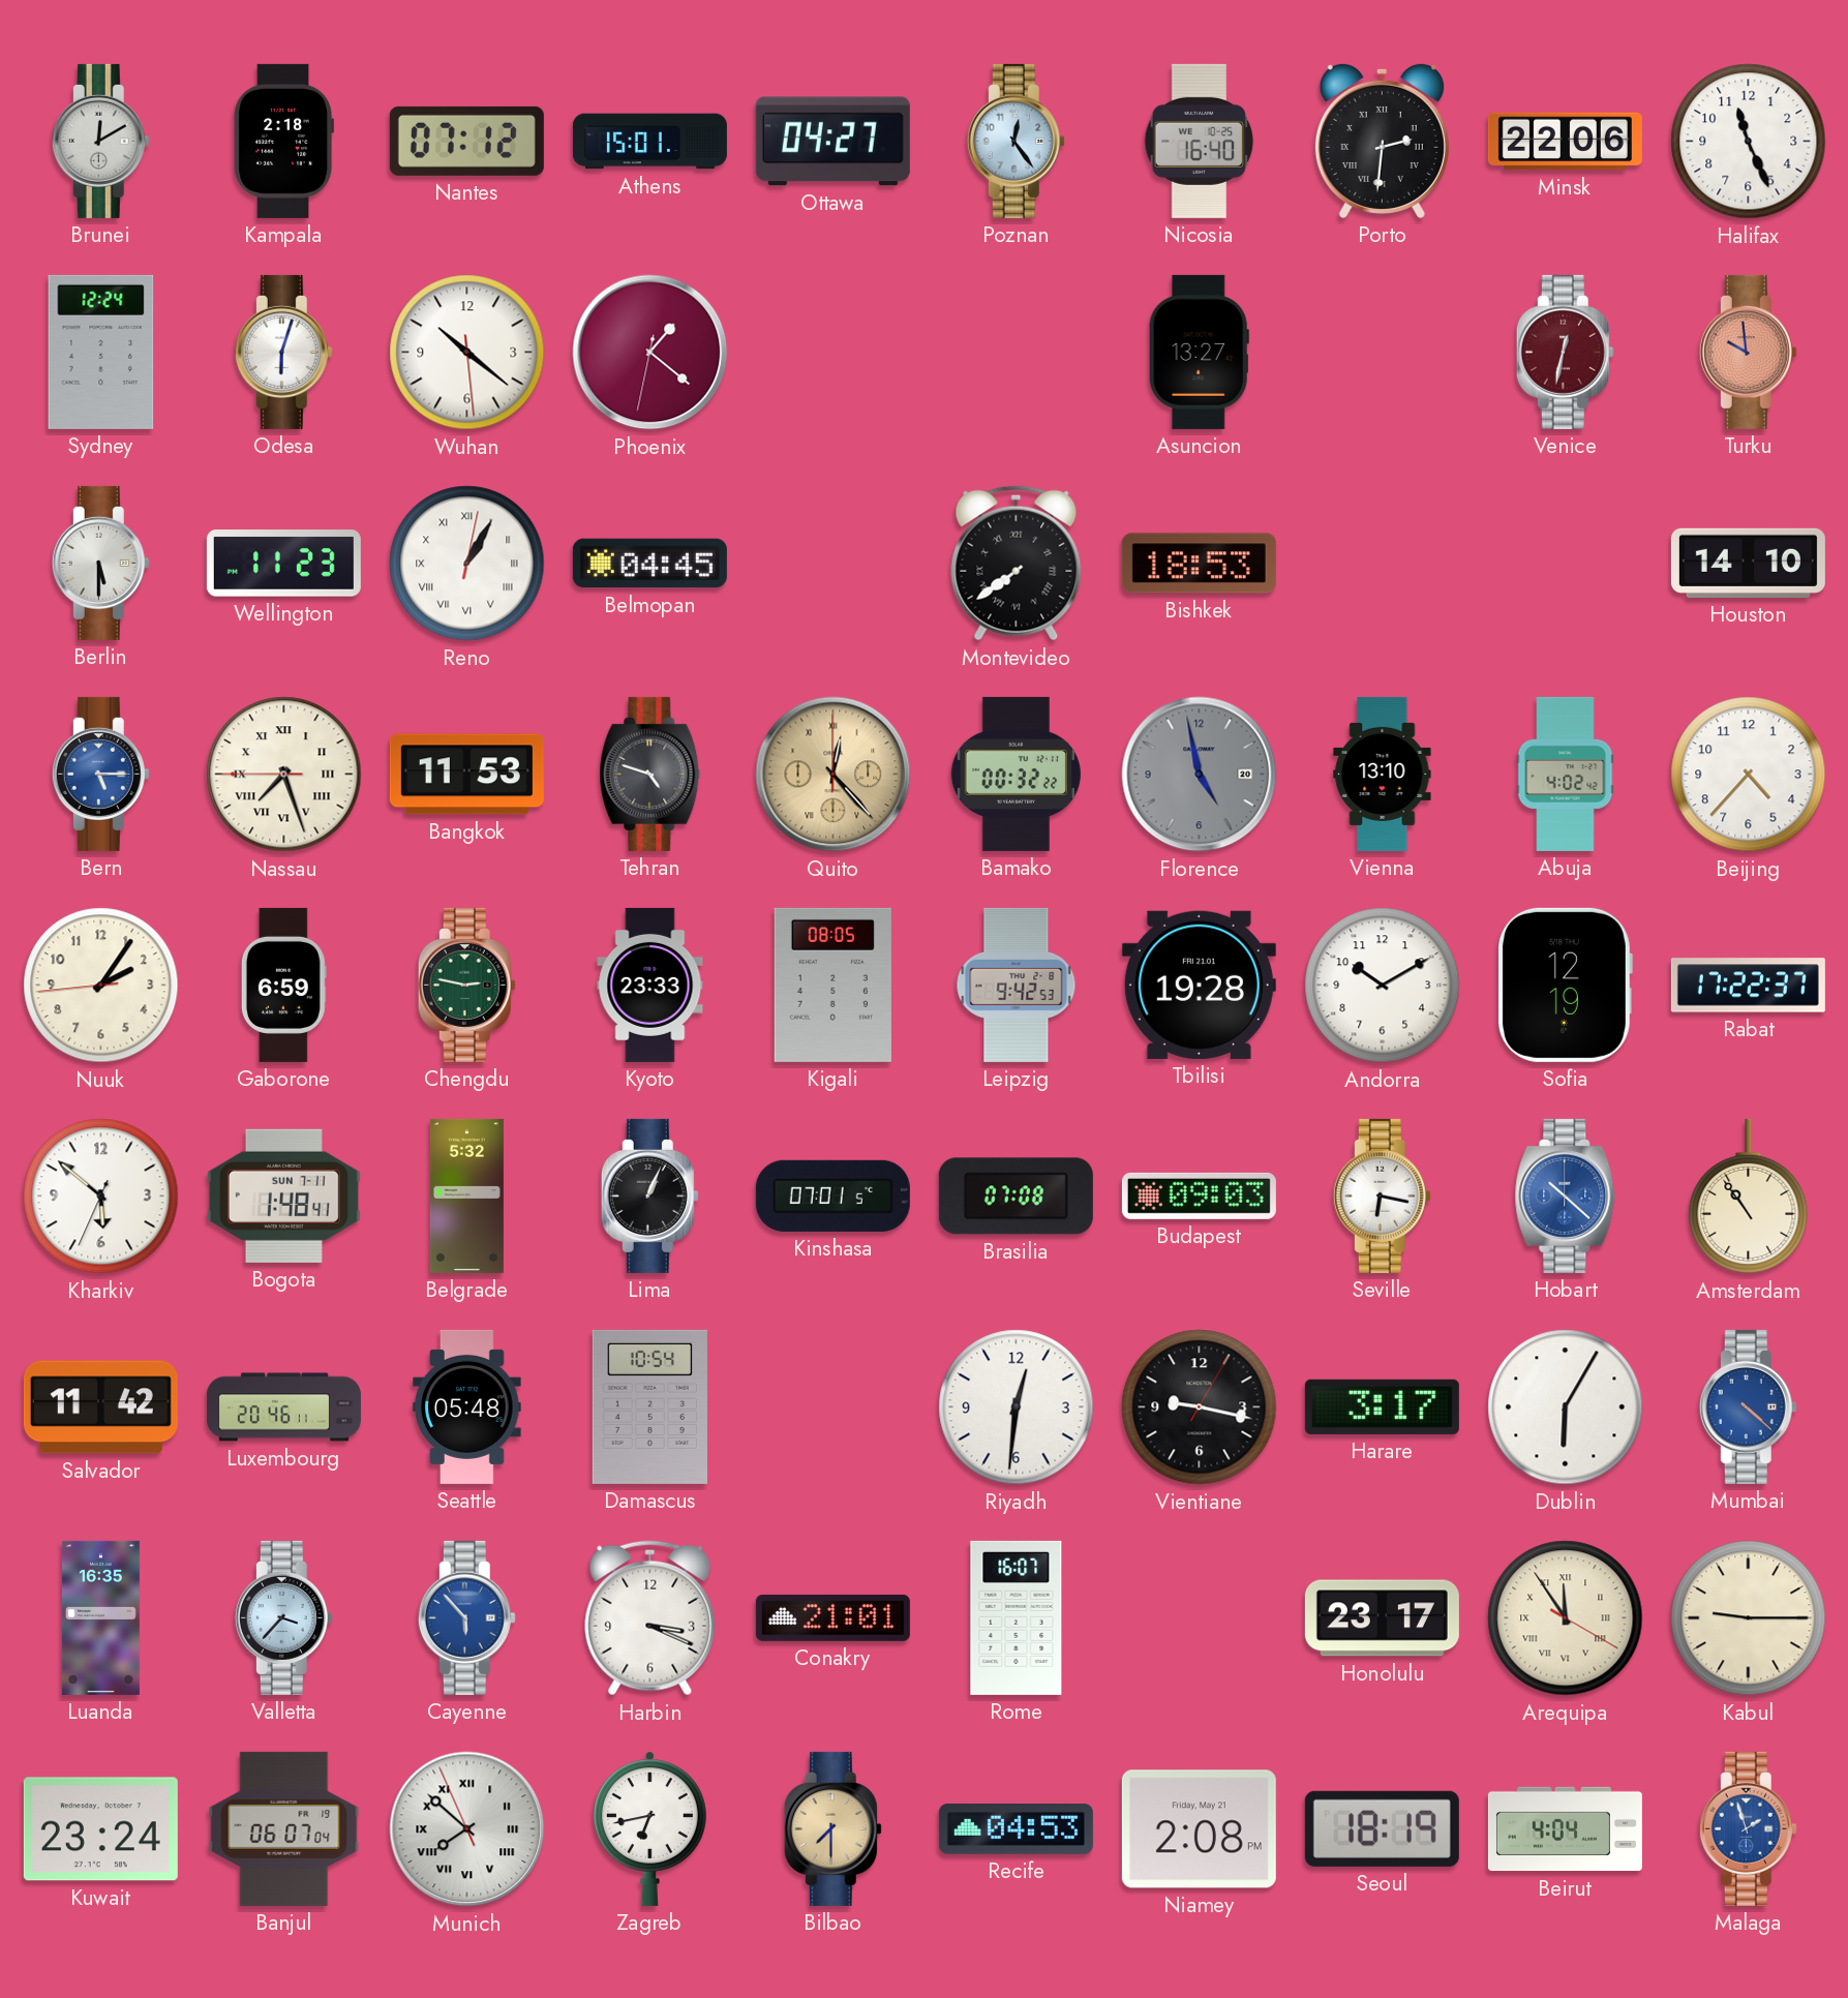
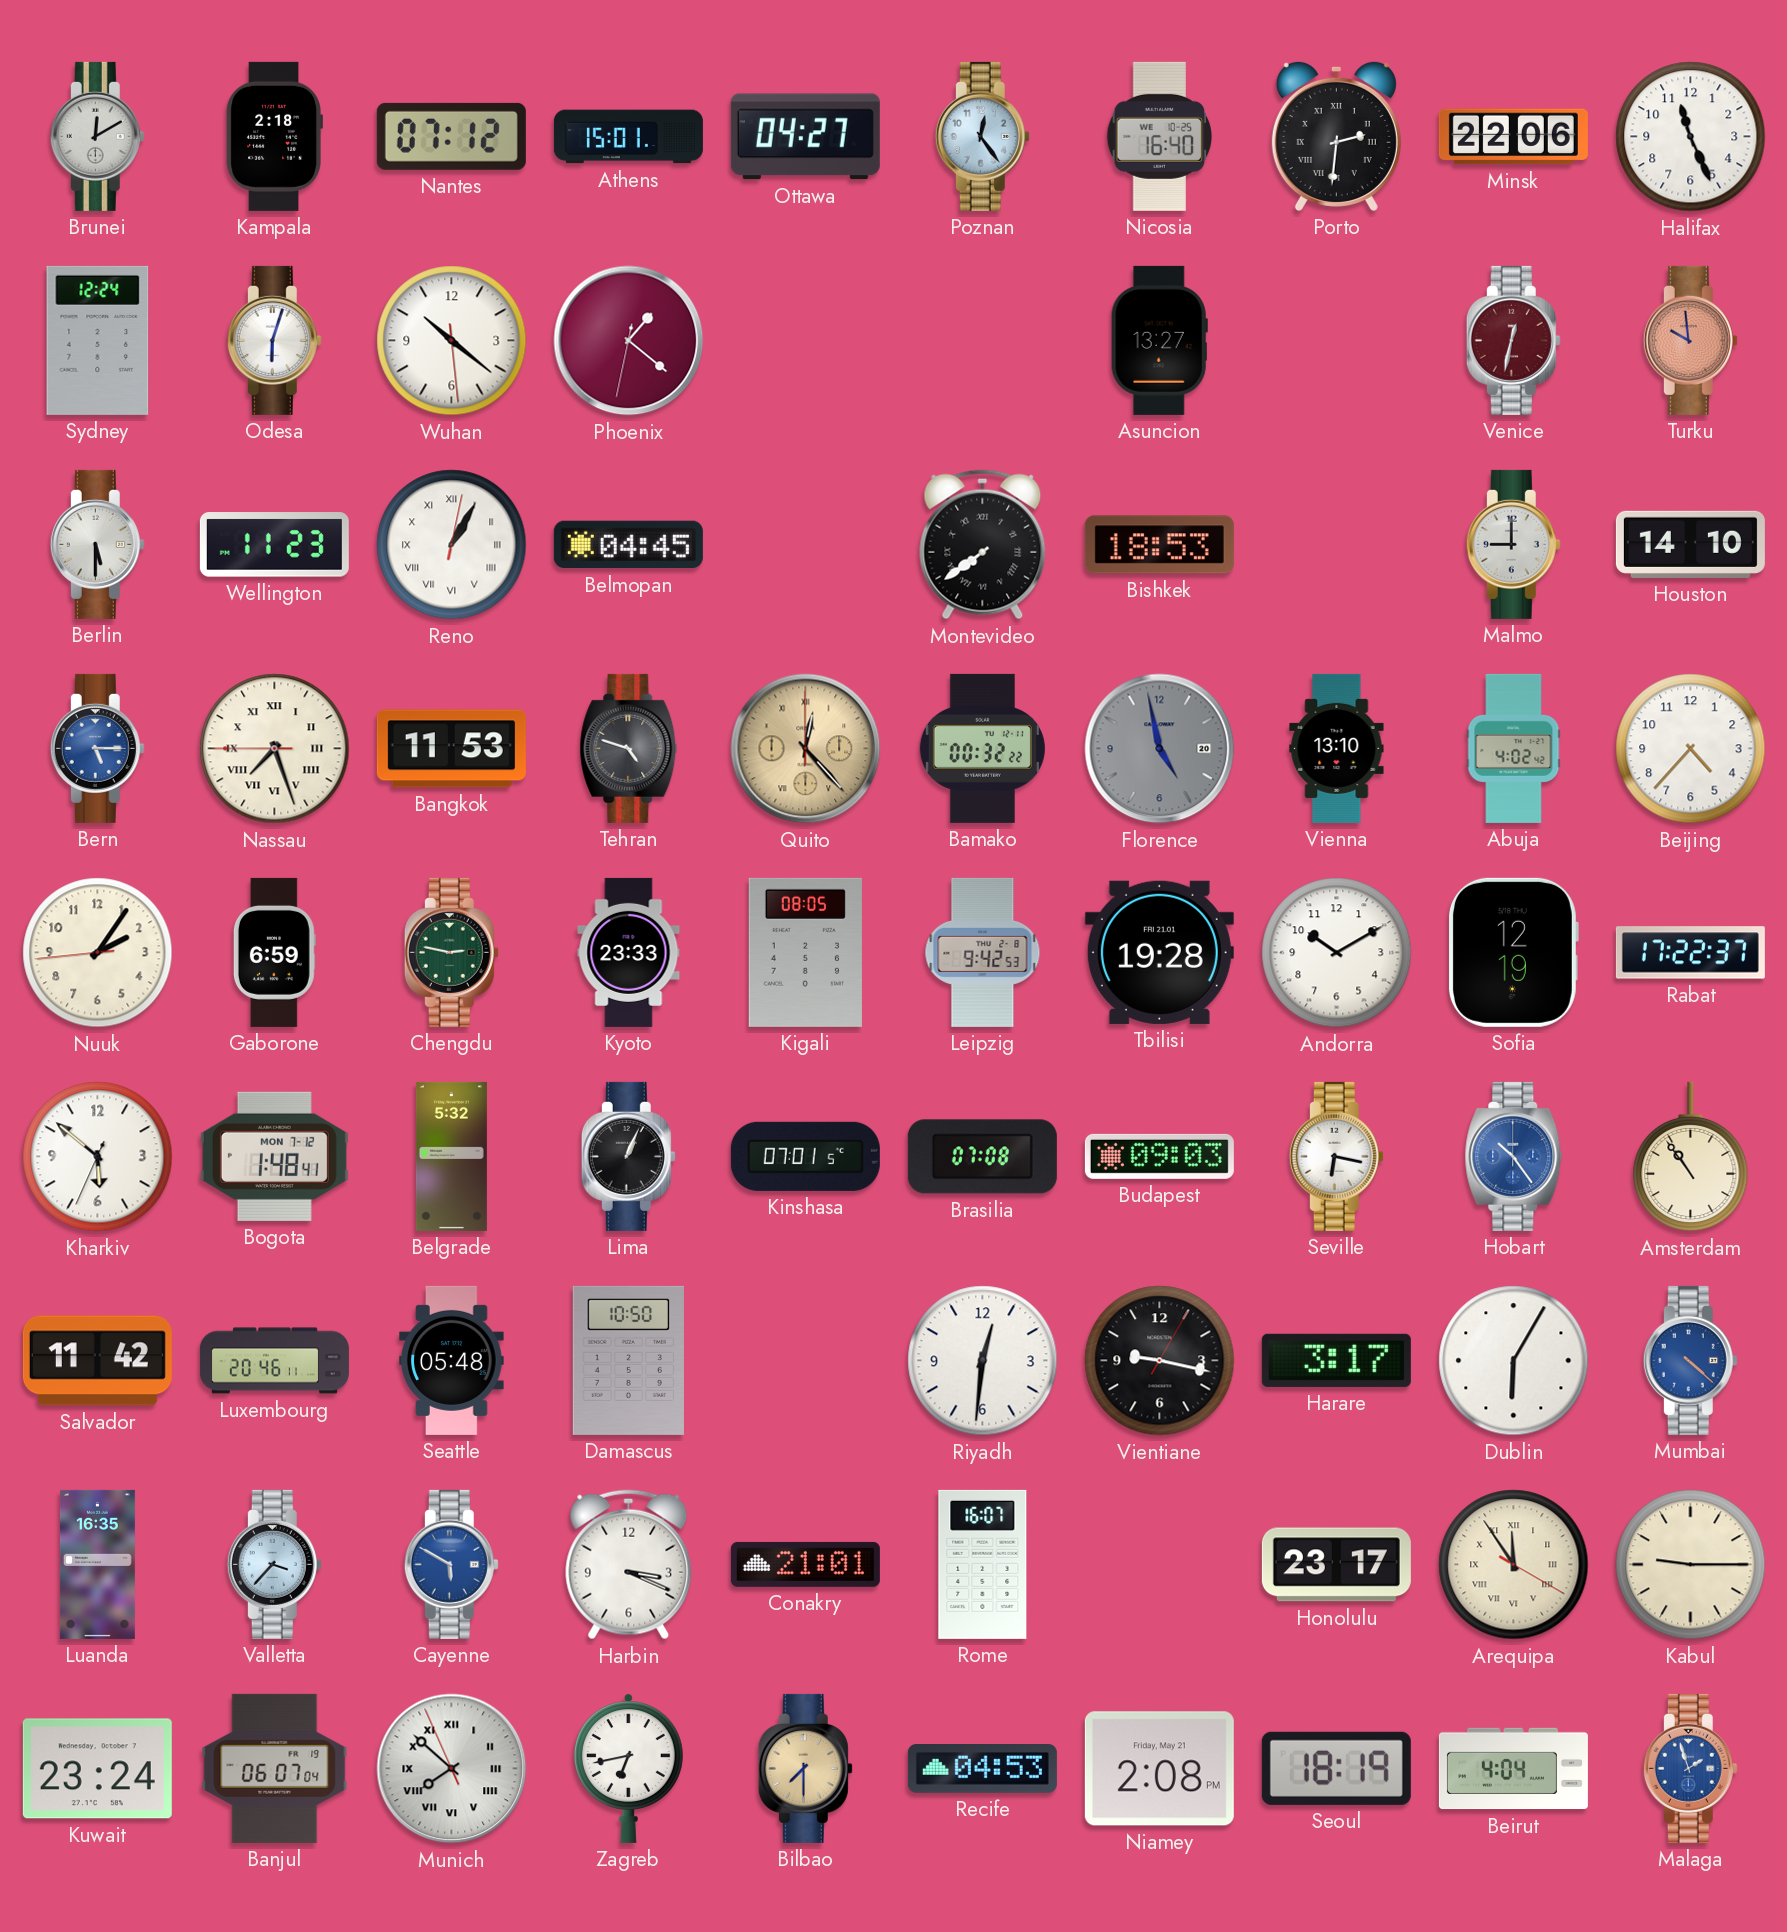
Malmo: none -> 9:00 (1513, 544)
Bogota date: SUN 7-11 -> MON 7-12 (274, 1156)
Hobart: 10:22 -> 10:24 (1514, 1156)
Damascus: 10:54 -> 10:50 (628, 1360)
Cayenne: 5:53 -> 5:50 (451, 1564)
